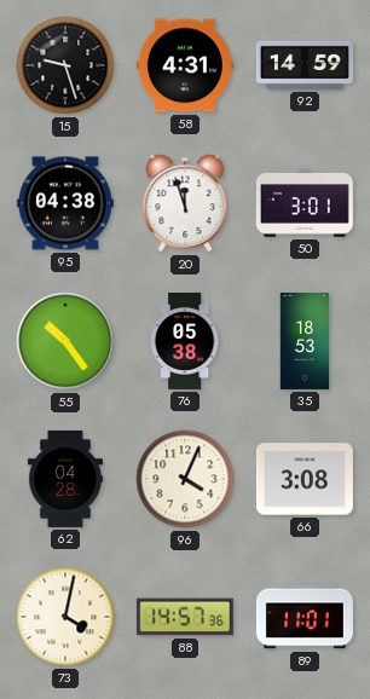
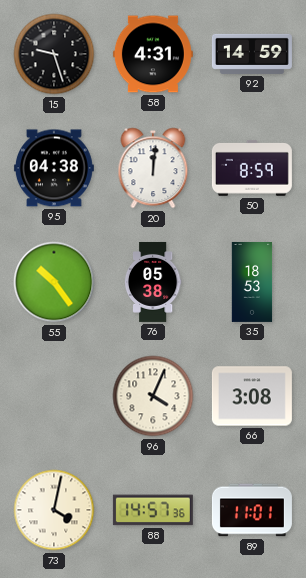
20: 11:57 -> 12:01 (153, 168)
50: 3:01 -> 8:59 (252, 168)
62: 04:28 -> none (65, 479)
